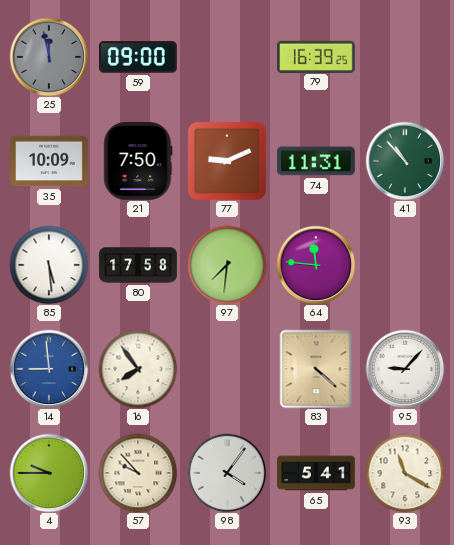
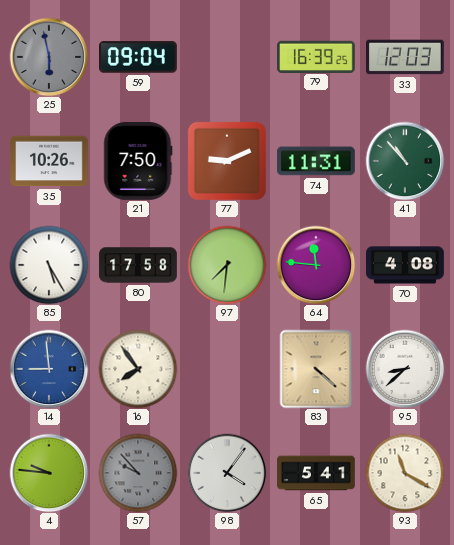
25: 11:58 -> 5:58 (49, 57)
59: 09:00 -> 09:04 (139, 57)
33: none -> 12:03 (406, 57)
35: 10:09 -> 10:26 (50, 161)
85: 5:29 -> 5:25 (49, 265)
70: none -> 4:08 (405, 265)
95: 9:07 -> 8:38 (405, 369)
4: 9:45 -> 9:46 (49, 473)
57 dial: cream -> grey (138, 473)
